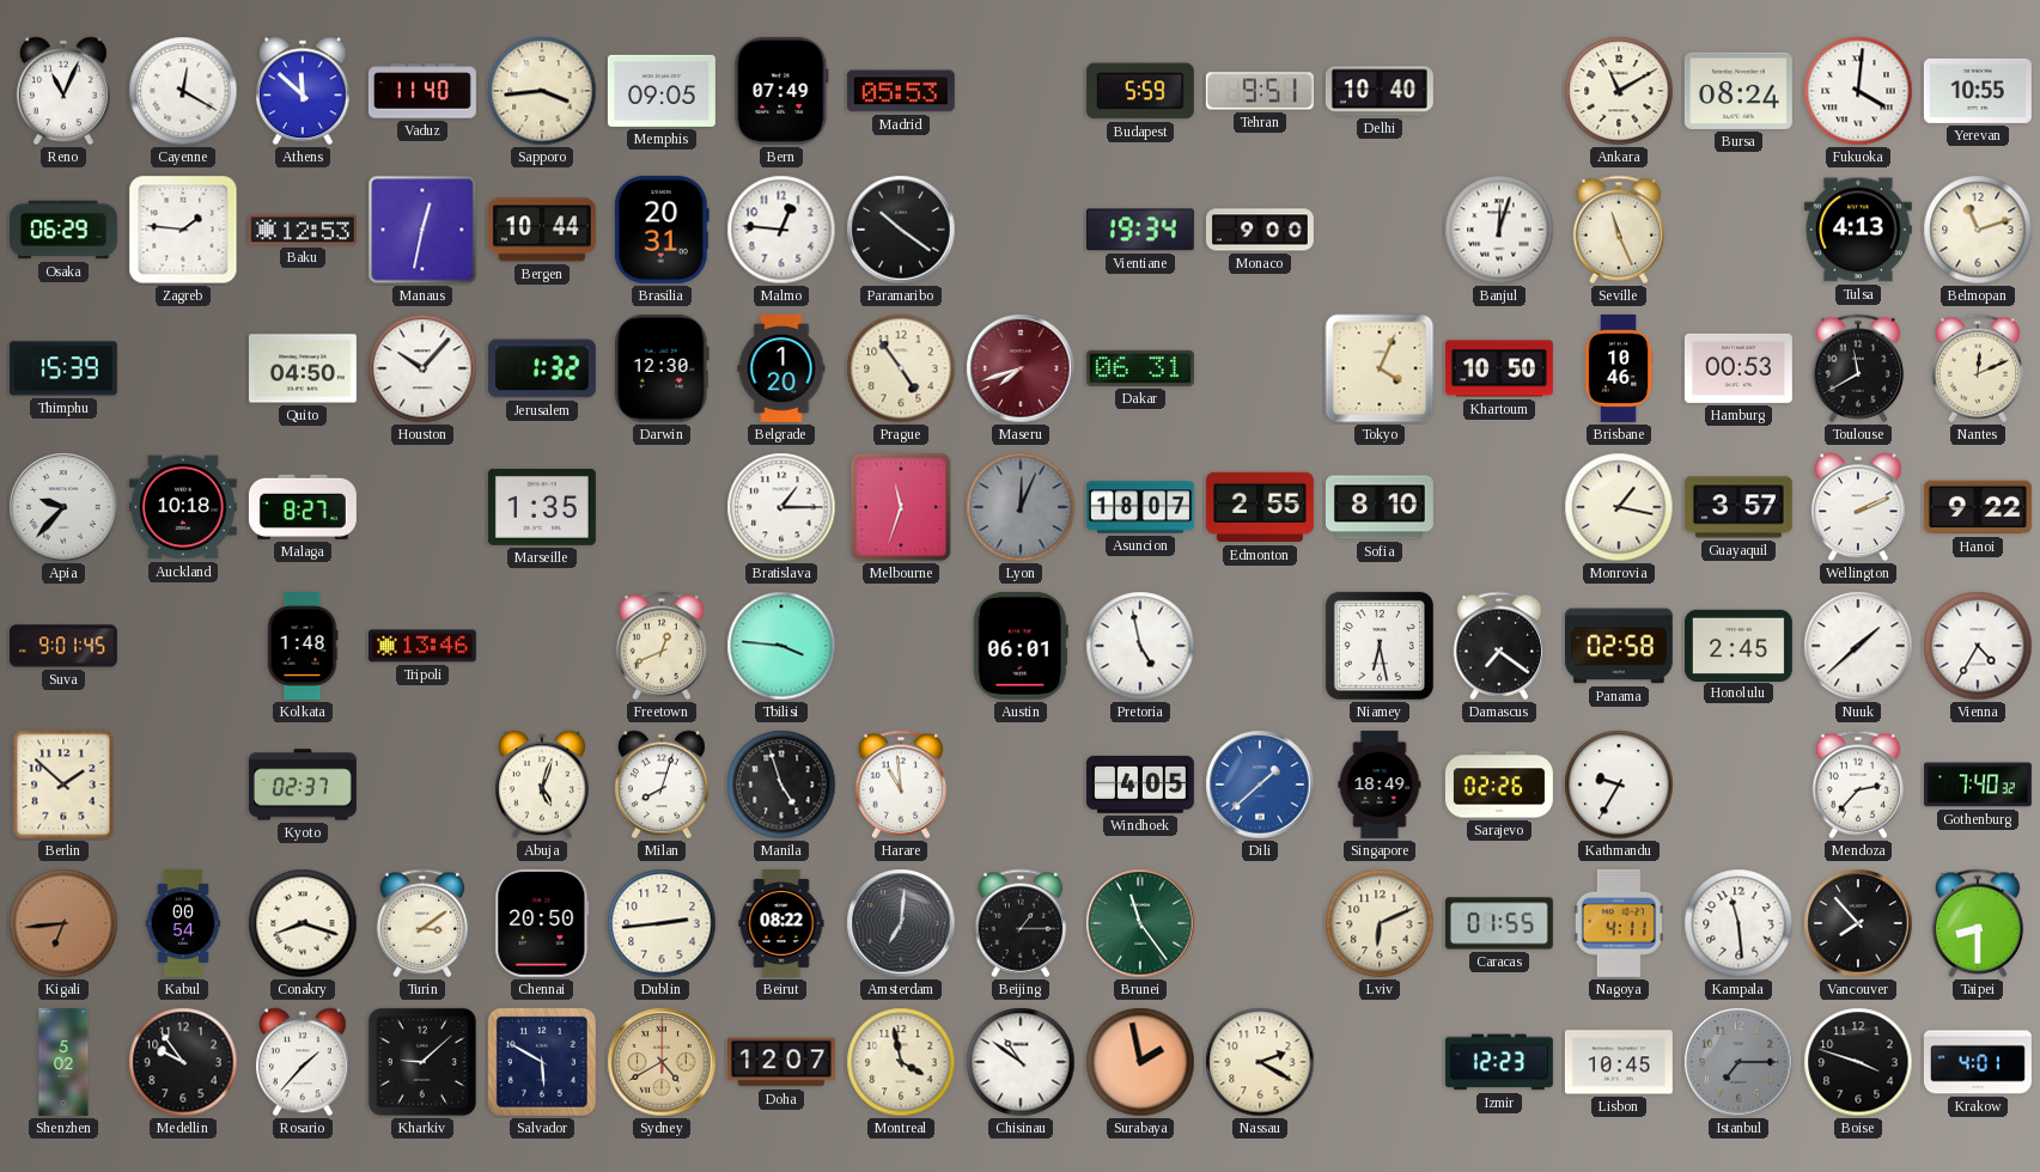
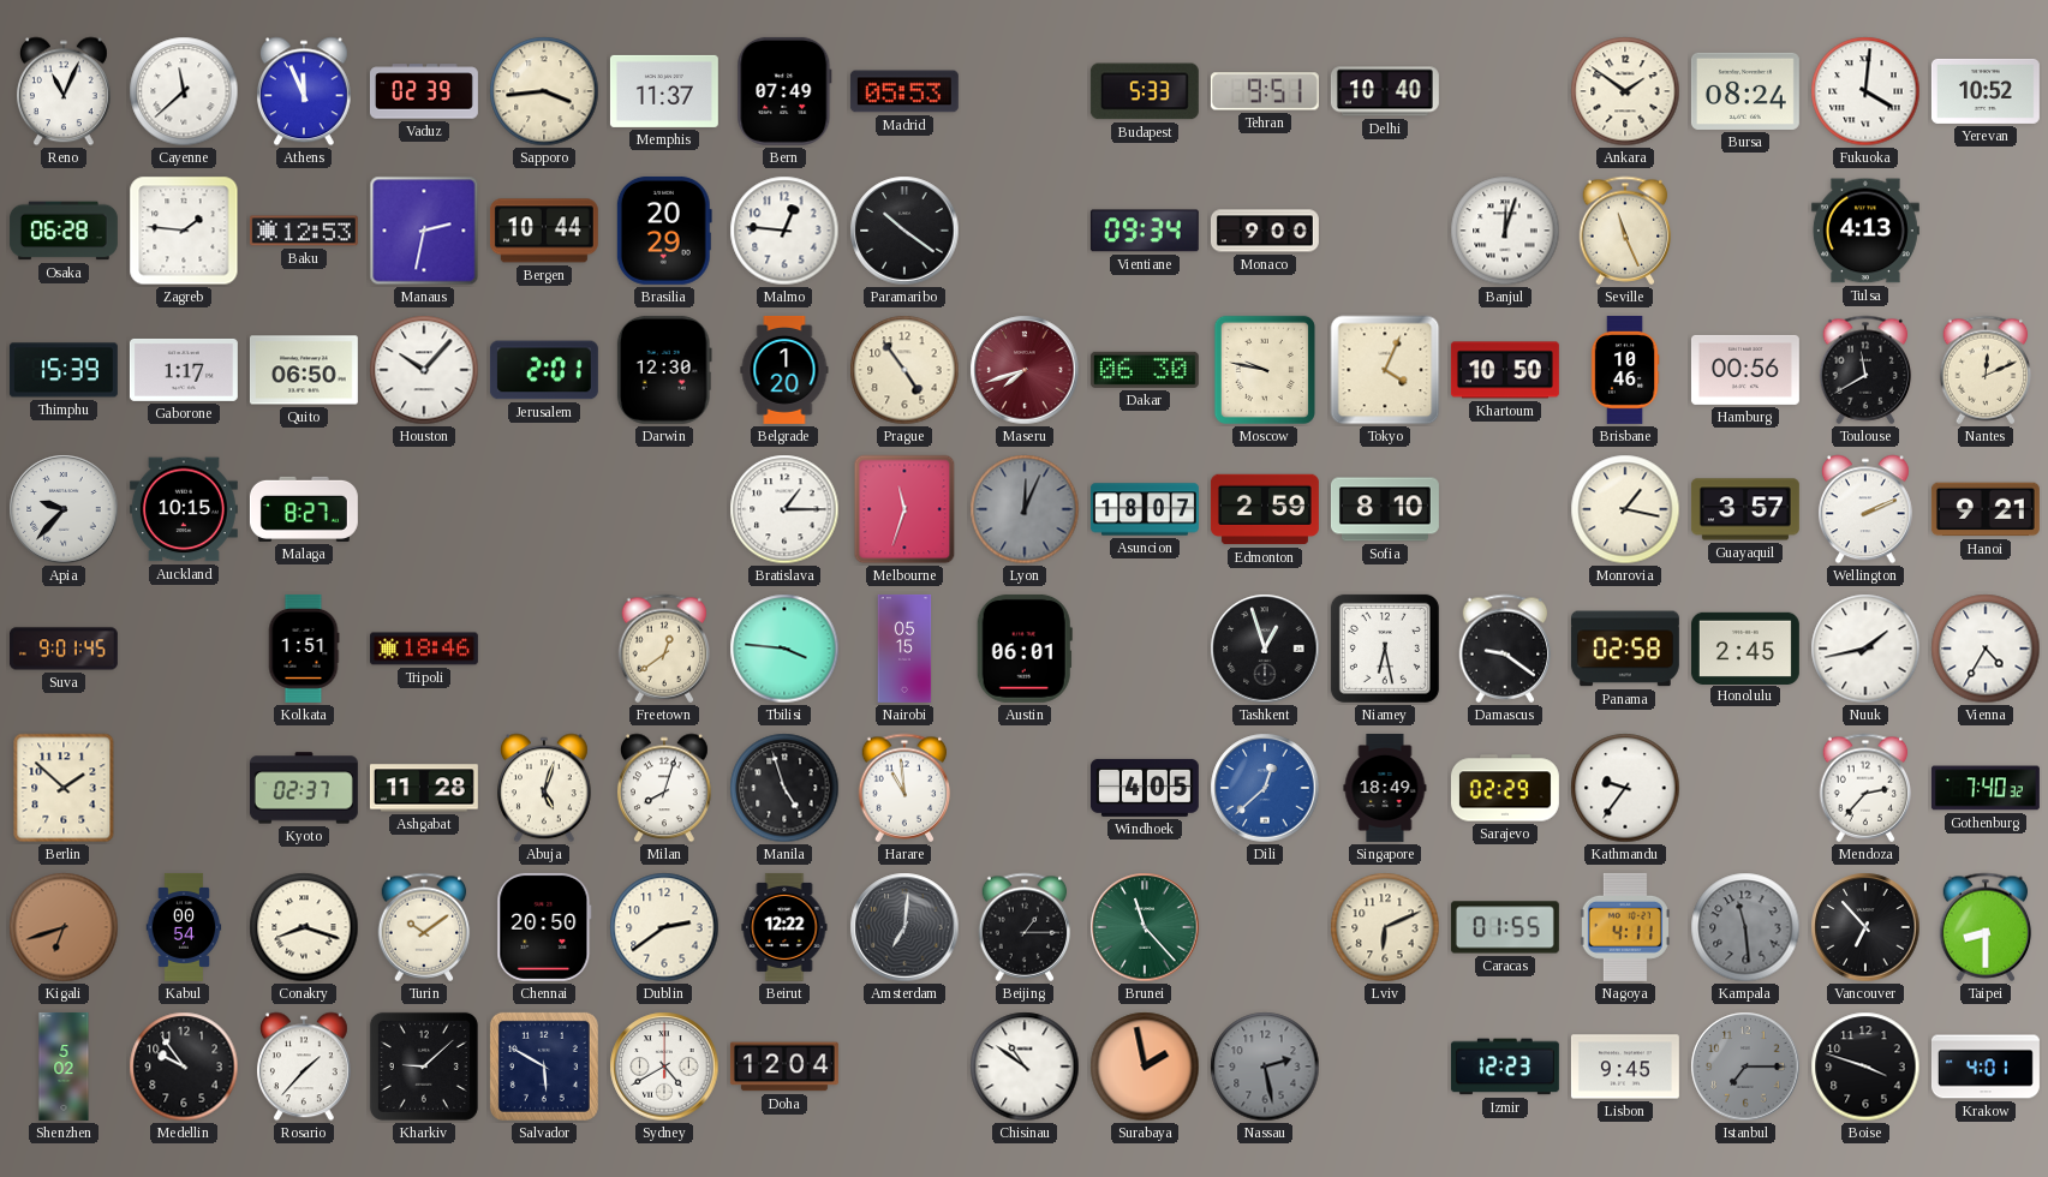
Cayenne: 12:20 -> 11:38 (184, 91)
Athens: 11:52 -> 11:56 (304, 91)
Vaduz: 11:40 -> 02:39 (424, 91)
Memphis: 09:05 -> 11:37 (664, 91)
Budapest: 5:59 -> 5:33 (1145, 91)
Ankara: 11:10 -> 1:51 (1625, 91)
Yerevan: 10:55 -> 10:52 (1986, 91)
Osaka: 06:29 -> 06:28 (64, 231)
Manaus: 12:32 -> 2:32 (424, 231)
Brasilia: 20:31 -> 20:29 (664, 231)
Vientiane: 19:34 -> 09:34 (1145, 231)
Belmopan: 11:12 -> none (1978, 230)
Gaborone: none -> 1:17 (184, 370)
Quito: 04:50 -> 06:50 (304, 370)
Jerusalem: 1:32 -> 2:01 (544, 370)
Dakar: 06:31 -> 06:30 (1145, 370)
Moscow: none -> 9:47 (1265, 370)
Hamburg: 00:53 -> 00:56 (1745, 370)
Auckland: 10:18 -> 10:15 (184, 509)
Marseille: 1:35 -> none (542, 507)
Edmonton: 2:55 -> 2:59 (1265, 509)
Hanoi: 9:22 -> 9:21 (1986, 509)
Kolkata: 1:48 -> 1:51 (304, 649)
Tripoli: 13:46 -> 18:46 (424, 649)
Freetown: 12:41 -> 12:39 (664, 649)
Nairobi: none -> 05:15 (904, 649)
Pretoria: 4:58 -> none (1140, 646)
Tashkent: none -> 12:57 (1265, 649)
Damascus: 7:21 -> 9:21 (1505, 649)
Nuuk: 1:38 -> 1:43 (1865, 649)
Ashgabat: none -> 11:28 (424, 788)
Dili: 1:38 -> 12:38 (1265, 788)
Sarajevo: 02:26 -> 02:29 (1505, 788)
Kathmandu: 9:35 -> 9:36 (1625, 788)
Kigali: 6:44 -> 6:42 (64, 927)
Turin: 3:09 -> 10:09 (424, 927)
Dublin: 2:44 -> 2:39 (664, 927)
Beirut: 08:22 -> 12:22 (784, 927)
Brunei: 11:24 -> 11:23 (1145, 927)
Kampala dial: white -> grey (1745, 927)
Vancouver: 7:53 -> 6:53 (1865, 927)
Sydney dial: champagne -> white (664, 1067)
Doha: 12:07 -> 12:04 (784, 1067)
Montreal: 3:58 -> none (901, 1062)
Nassau: 2:20 -> 2:28 (1265, 1067)
Nassau dial: cream -> grey (1265, 1067)
Lisbon: 10:45 -> 9:45 (1625, 1067)
